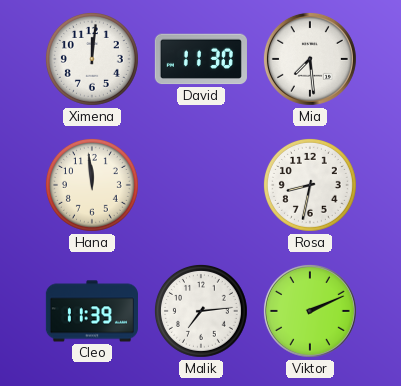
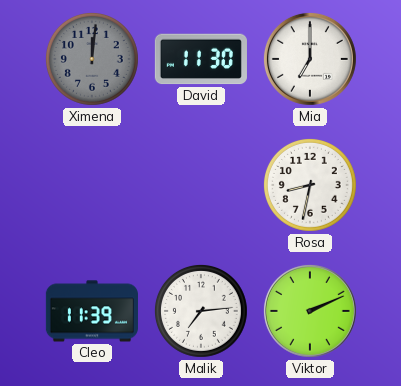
Ximena dial: white -> grey (92, 59)
Mia: 7:29 -> 7:00 (310, 59)
Hana: 11:59 -> none (92, 185)
